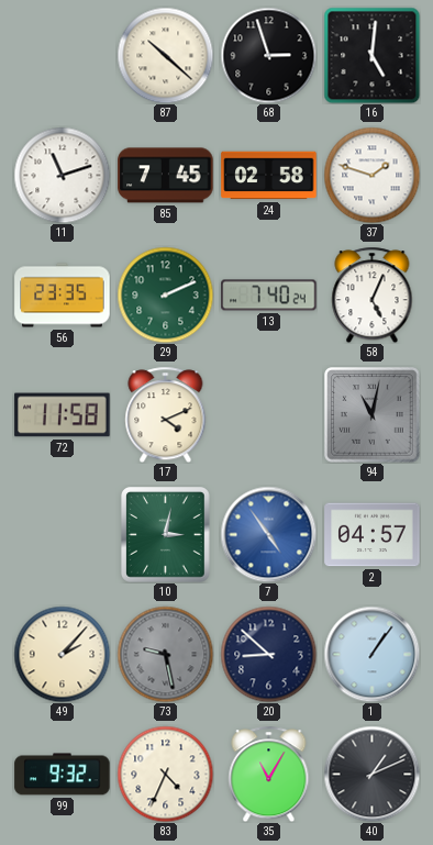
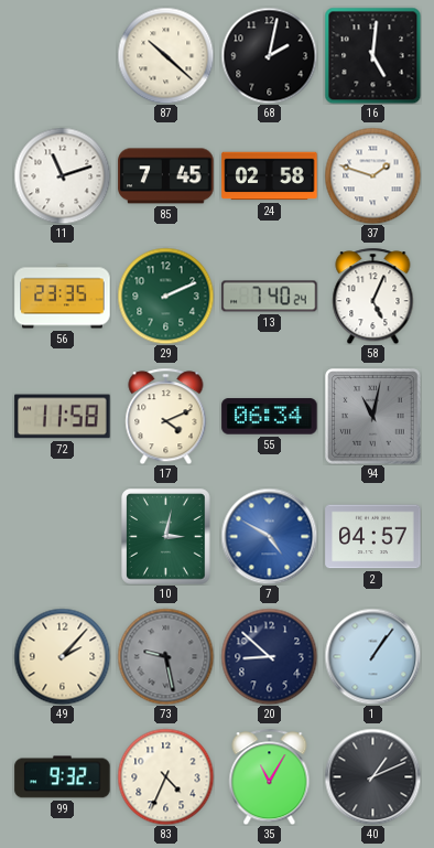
68: 2:57 -> 2:02 (269, 55)
55: none -> 06:34 (270, 417)
7: 4:54 -> 4:50 (269, 536)
